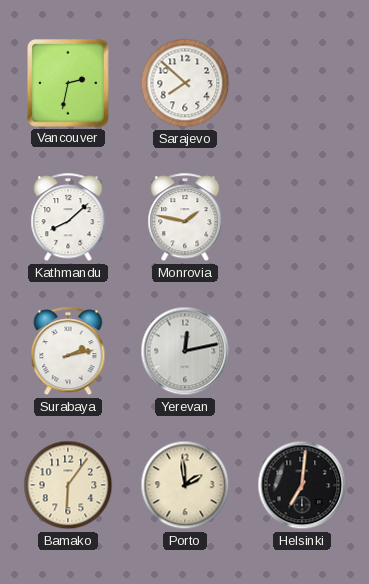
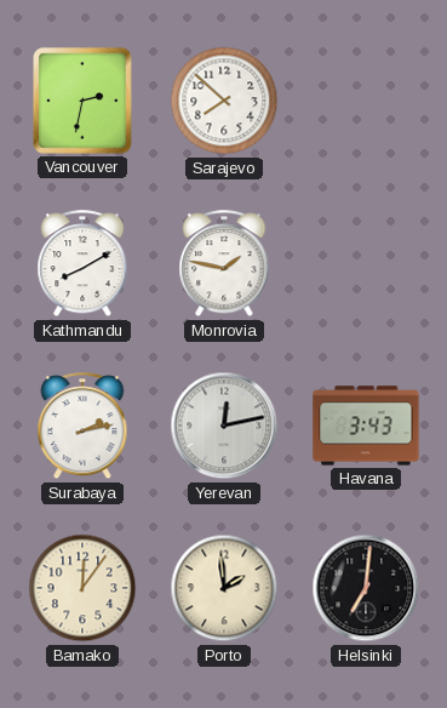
Kathmandu: 8:08 -> 8:10 (82, 264)
Havana: none -> 3:43 (366, 426)
Bamako: 6:06 -> 12:06 (82, 588)
